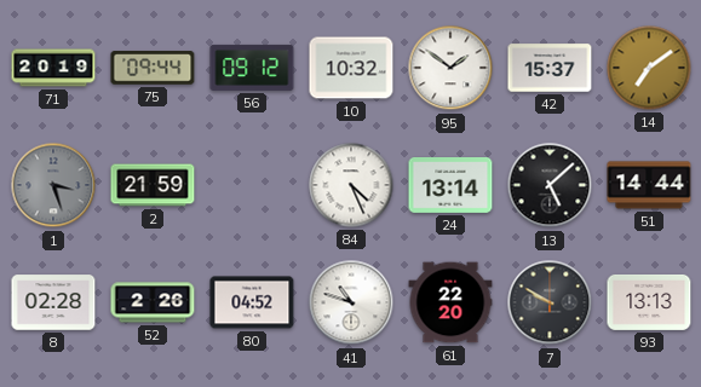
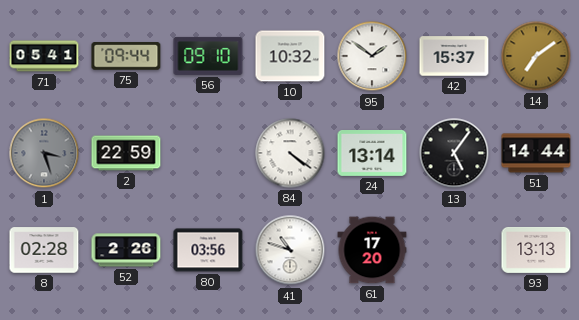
71: 20:19 -> 05:41 (44, 56)
56: 09:12 -> 09:10 (208, 56)
2: 21:59 -> 22:59 (126, 153)
84: 4:26 -> 4:21 (290, 153)
13: 5:08 -> 5:06 (454, 153)
80: 04:52 -> 03:56 (208, 250)
61: 22:20 -> 17:20 (372, 250)
7: 9:50 -> none (550, 302)
